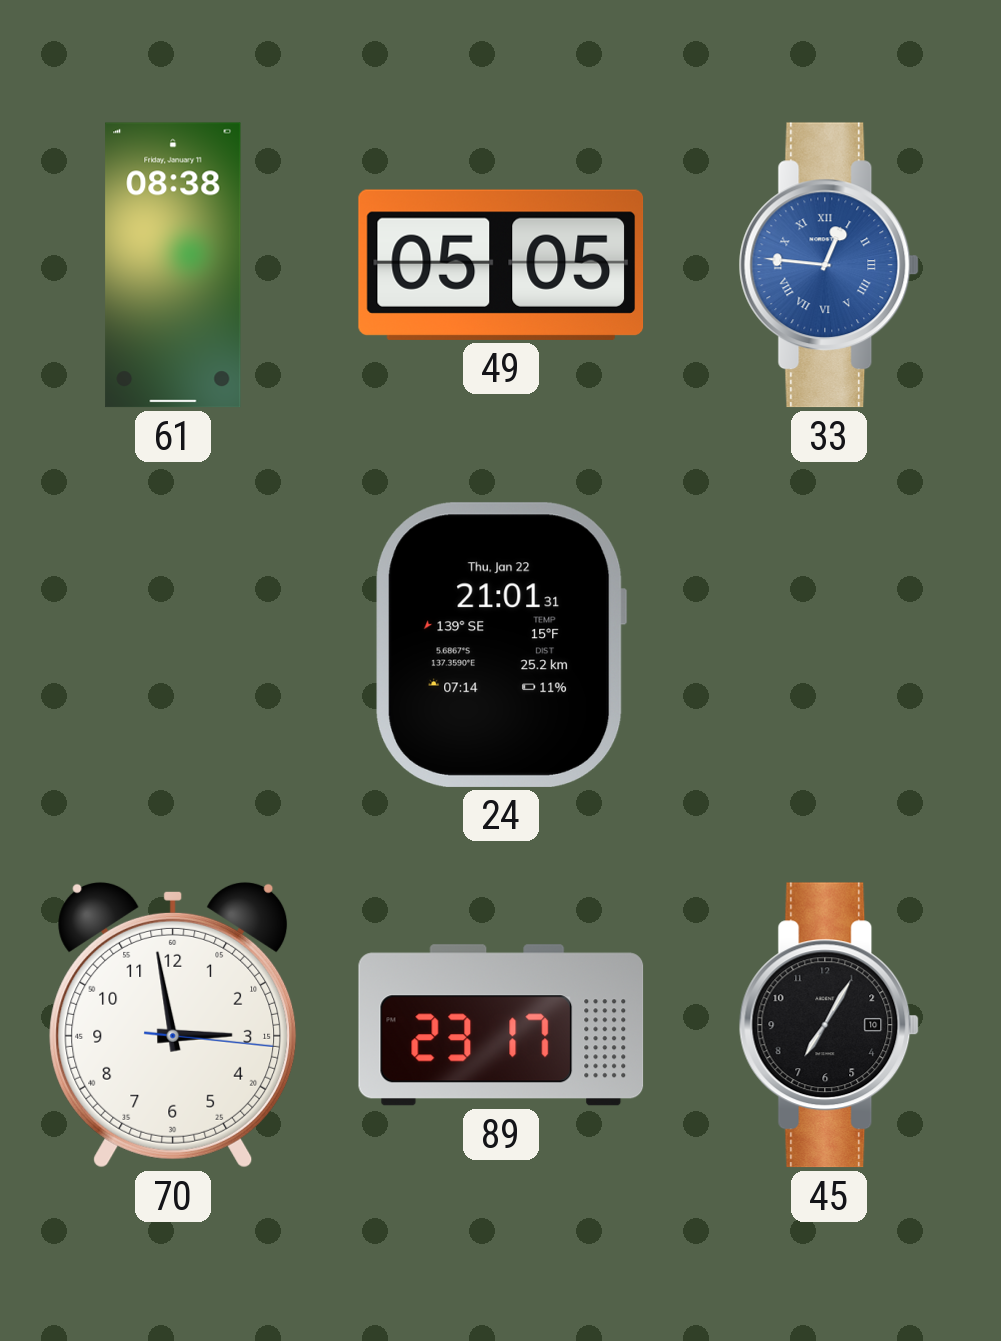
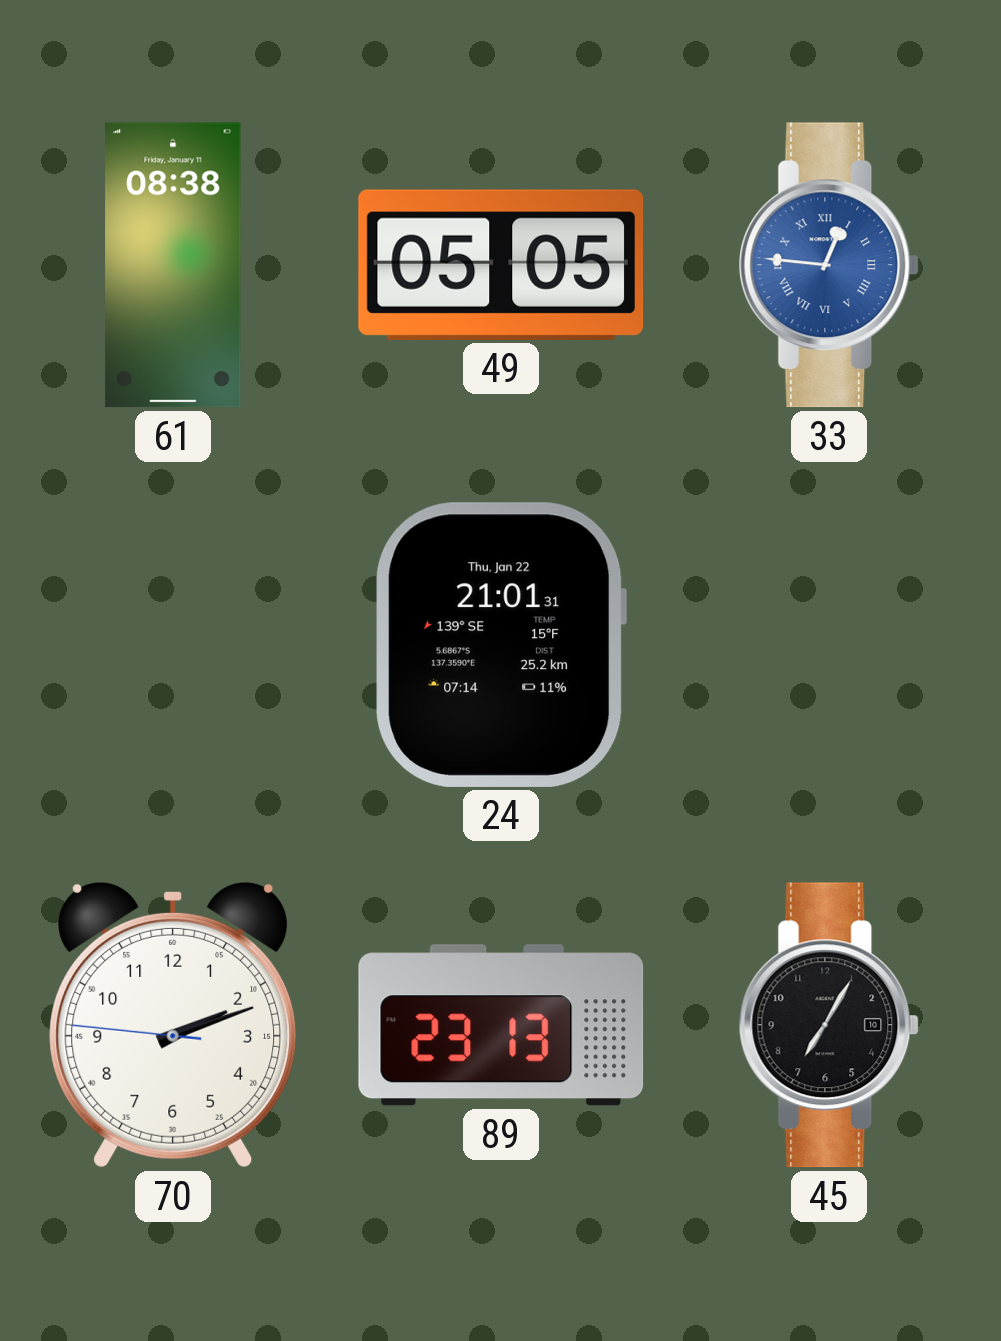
70: 2:58 -> 2:11 (173, 1025)
89: 23:17 -> 23:13 (501, 1025)
